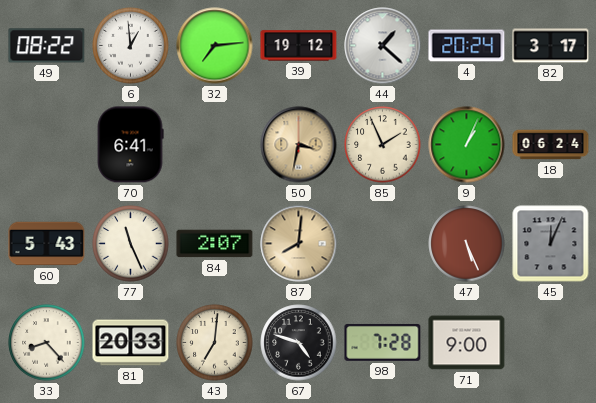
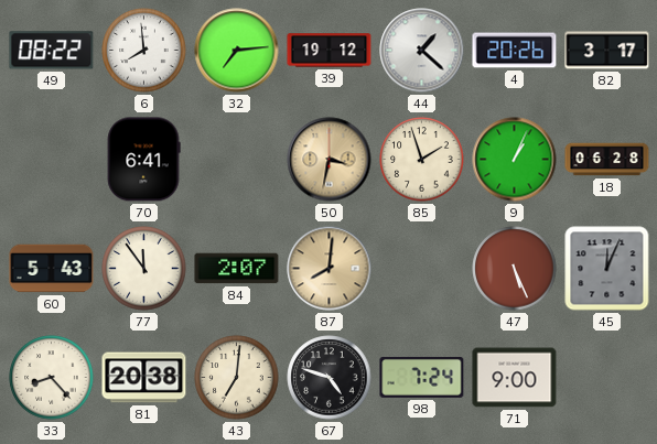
6: 12:59 -> 7:59 (144, 51)
4: 20:24 -> 20:26 (515, 51)
85: 1:56 -> 1:57 (422, 160)
18: 06:24 -> 06:28 (607, 160)
77: 11:26 -> 11:54 (144, 269)
81: 20:33 -> 20:38 (144, 378)
98: 7:28 -> 7:24 (422, 377)
